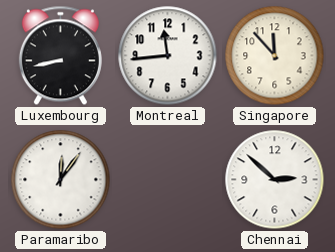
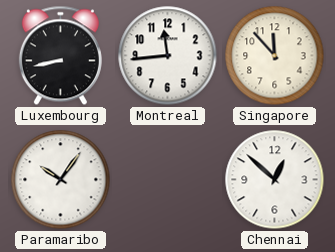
Paramaribo: 12:06 -> 10:06 (61, 180)
Chennai: 2:52 -> 12:52 (275, 180)
